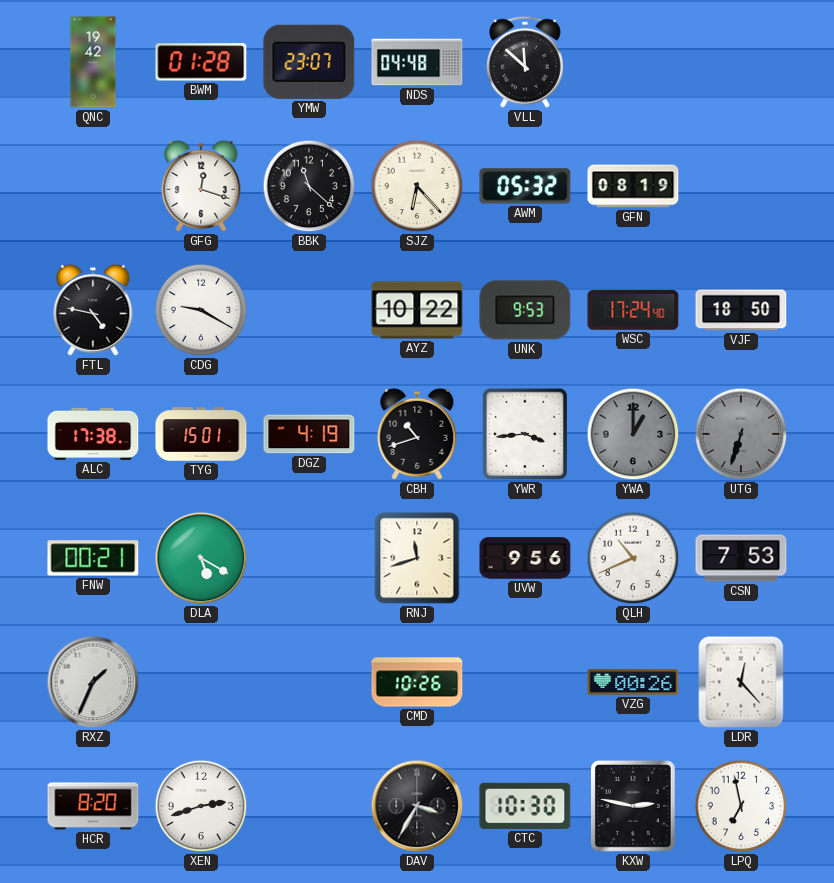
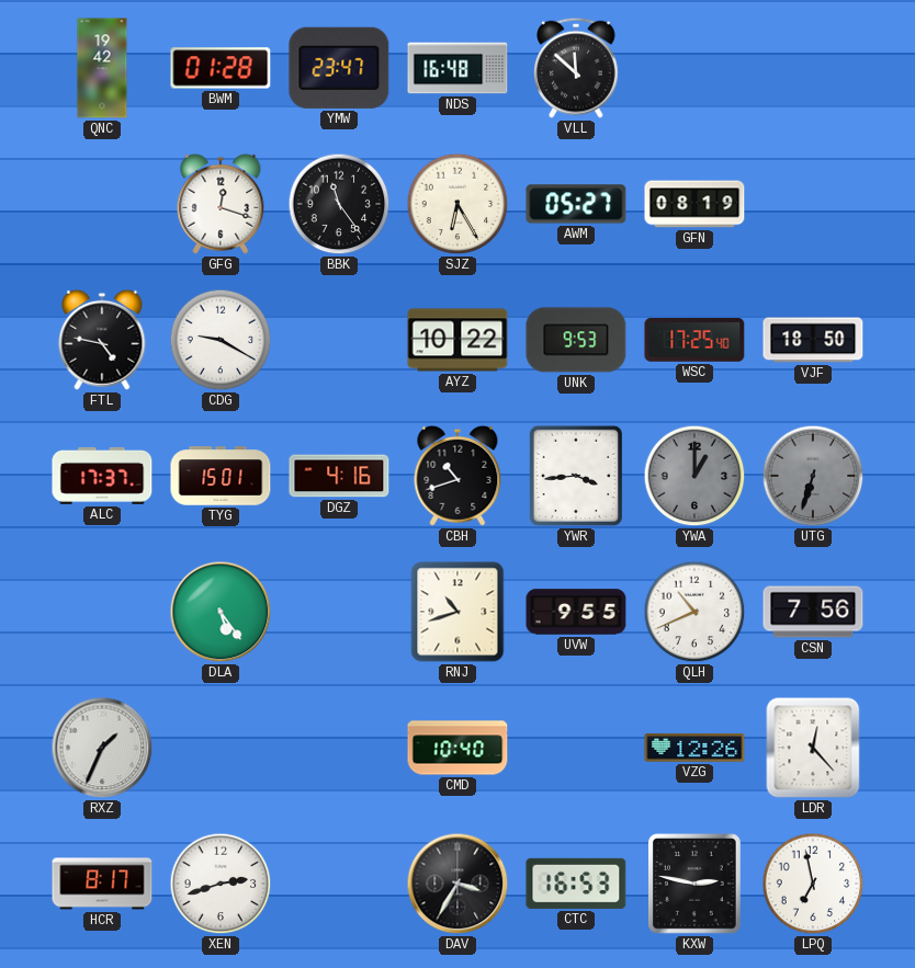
YMW: 23:07 -> 23:47 (339, 68)
NDS: 04:48 -> 16:48 (457, 68)
BBK: 11:22 -> 11:24 (339, 204)
SJZ: 6:23 -> 6:25 (457, 204)
AWM: 05:32 -> 05:27 (576, 204)
WSC: 17:24 -> 17:25 (694, 340)
ALC: 17:38 -> 17:37 (102, 476)
DGZ: 4:19 -> 4:16 (339, 476)
FNW: 00:21 -> none (93, 558)
DLA: 5:20 -> 5:24 (221, 612)
RNJ: 11:42 -> 10:42 (457, 612)
UVW: 9:56 -> 9:55 (576, 612)
CSN: 7:53 -> 7:56 (813, 612)
CMD: 10:26 -> 10:40 (457, 748)
VZG: 00:26 -> 12:26 (694, 748)
HCR: 8:20 -> 8:17 (102, 884)
CTC: 10:30 -> 16:53 (576, 884)
